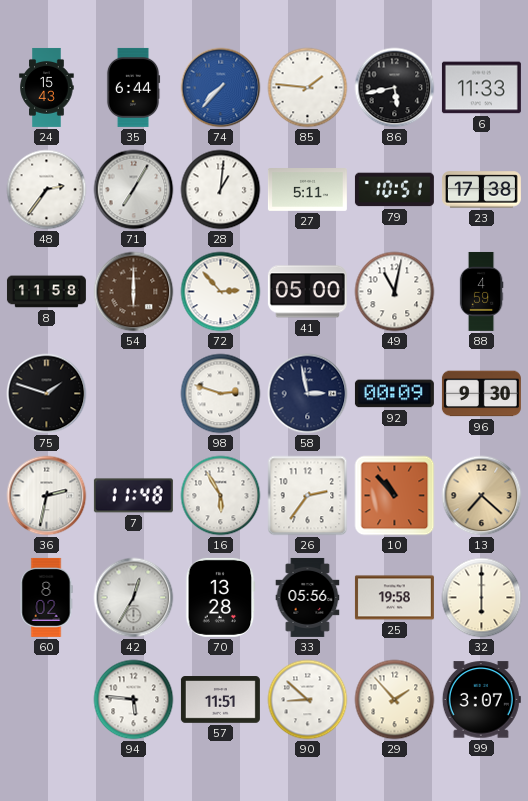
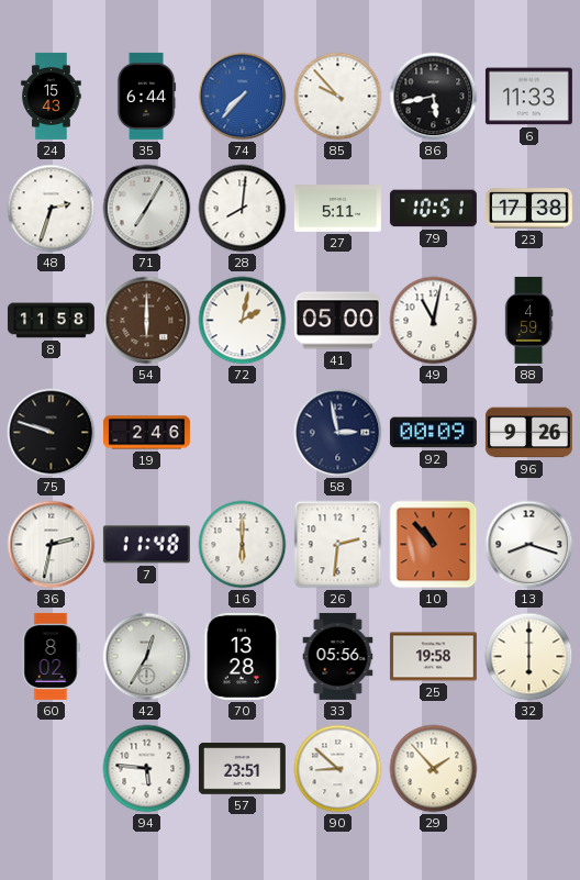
85: 1:46 -> 9:53 (338, 97)
48: 2:36 -> 2:33 (52, 209)
28: 1:01 -> 8:01 (243, 209)
72: 2:53 -> 2:02 (243, 321)
75: 1:48 -> 9:48 (52, 433)
19: none -> 2:46 (146, 433)
98: 2:48 -> none (221, 394)
96: 9:30 -> 9:26 (528, 433)
16: 5:55 -> 6:00 (243, 545)
26: 2:36 -> 2:31 (338, 545)
13: 7:22 -> 8:18 (529, 545)
13 dial: champagne -> white (529, 545)
57: 11:51 -> 23:51 (242, 769)
99: 3:07 -> none (481, 700)
